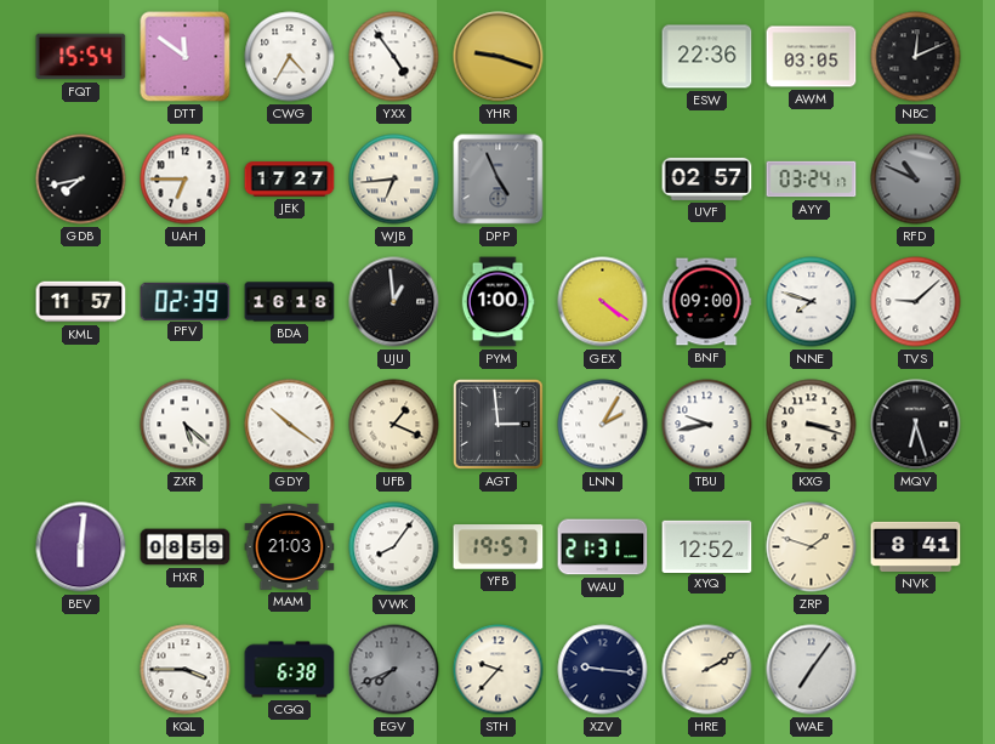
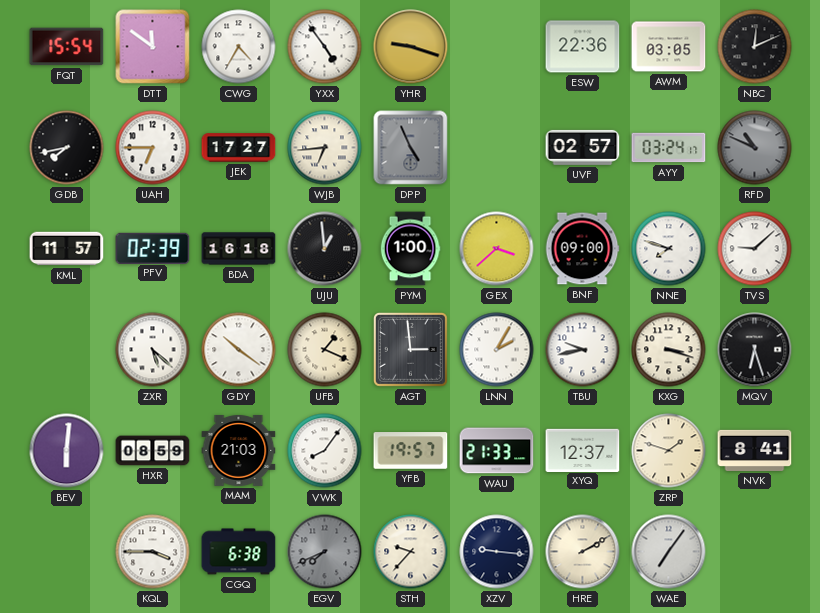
GEX: 4:21 -> 3:38 (497, 249)
WAU: 21:31 -> 21:33 (497, 451)
XYQ: 12:52 -> 12:37 (583, 450)
